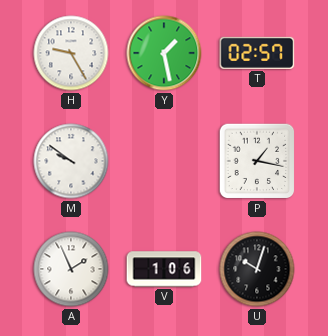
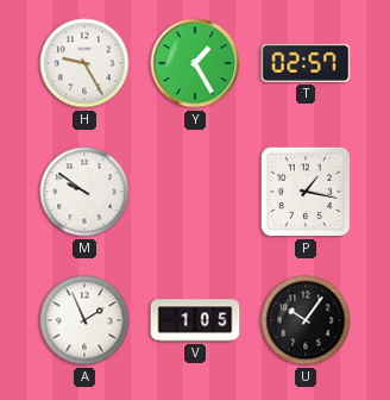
Y: 1:28 -> 1:25 (195, 63)
V: 1:06 -> 1:05 (195, 320)
U: 10:03 -> 10:06 (306, 320)
